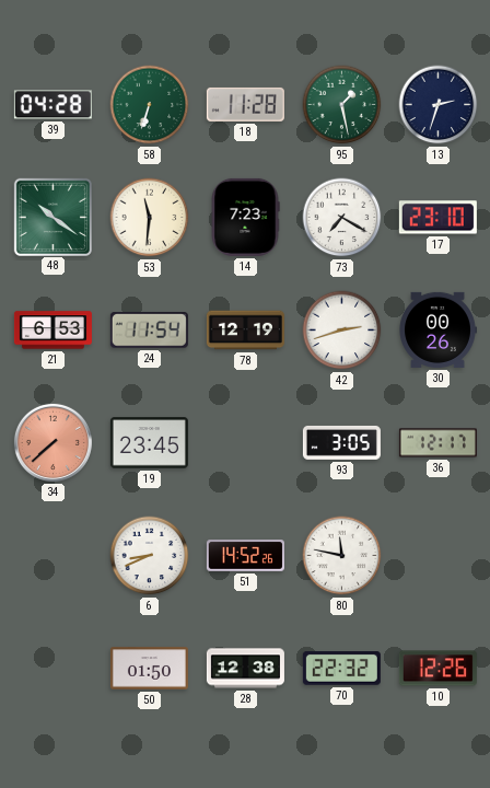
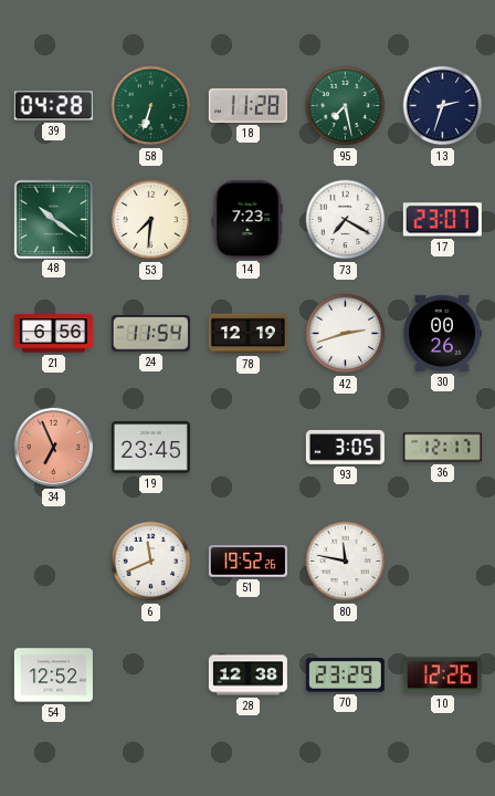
95: 1:28 -> 7:28 (346, 106)
53: 11:31 -> 7:31 (151, 220)
17: 23:10 -> 23:07 (442, 220)
21: 6:53 -> 6:56 (53, 334)
34: 7:38 -> 6:56 (53, 447)
6: 8:41 -> 11:41 (151, 562)
51: 14:52 -> 19:52 (247, 562)
54: none -> 12:52 (53, 675)
50: 01:50 -> none (149, 669)
70: 22:32 -> 23:29 (345, 675)
